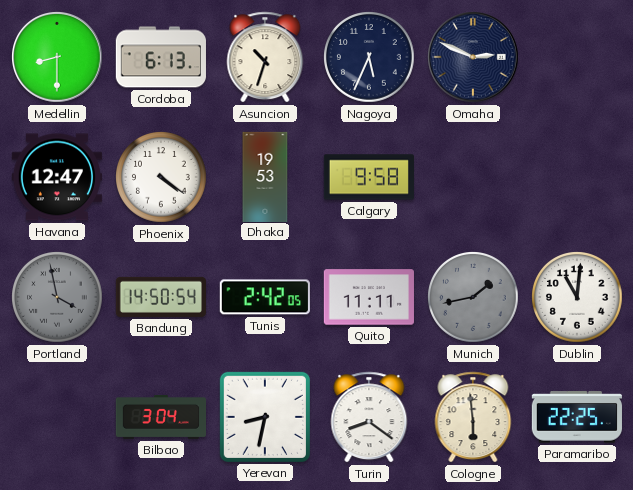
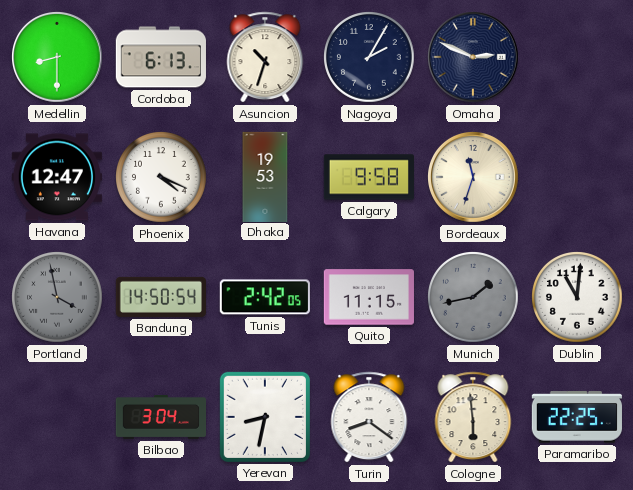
Nagoya: 5:34 -> 2:05 (370, 58)
Phoenix: 4:21 -> 4:19 (162, 178)
Bordeaux: none -> 11:33 (474, 178)
Quito: 11:11 -> 11:15 (368, 297)
